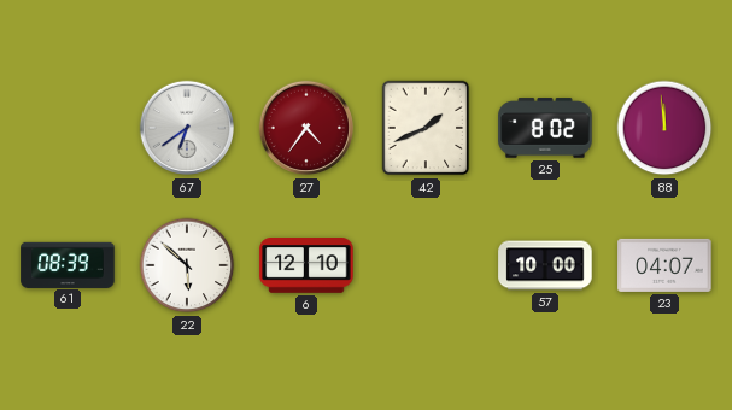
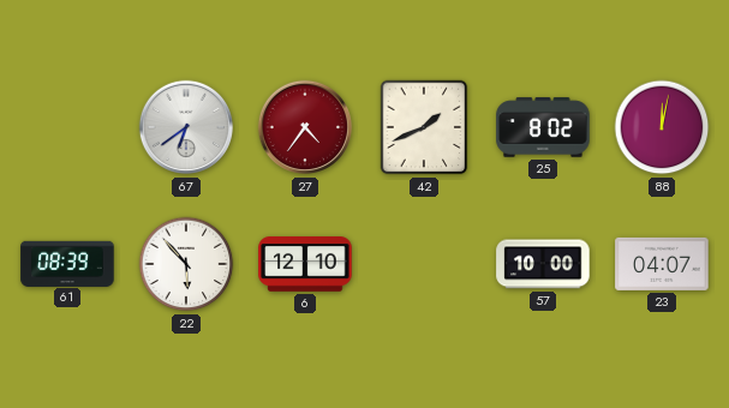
88: 11:59 -> 12:02 (662, 127)
22: 5:52 -> 5:53 (186, 264)
